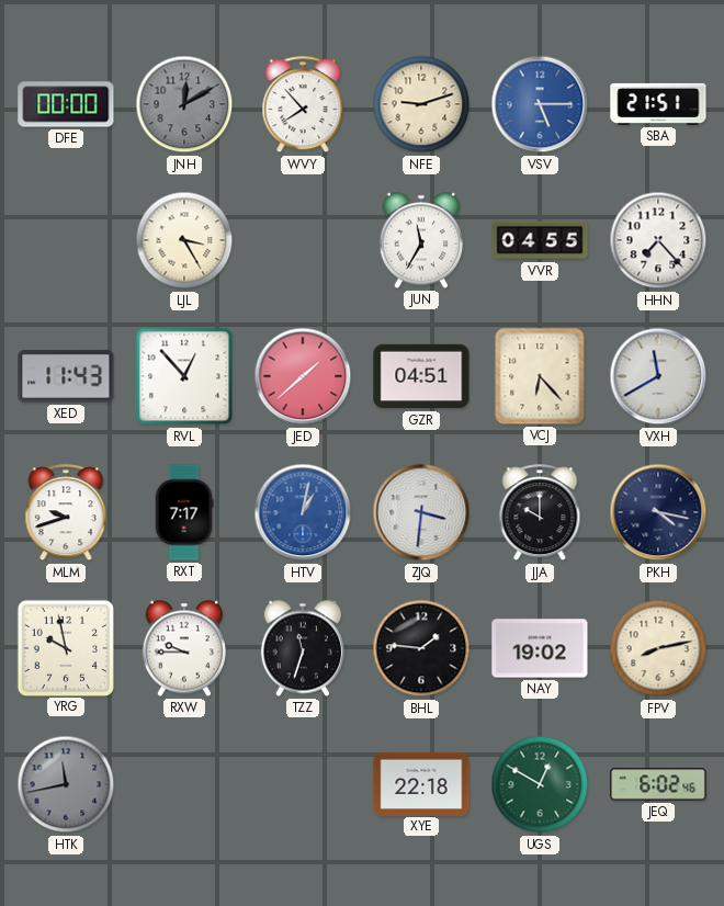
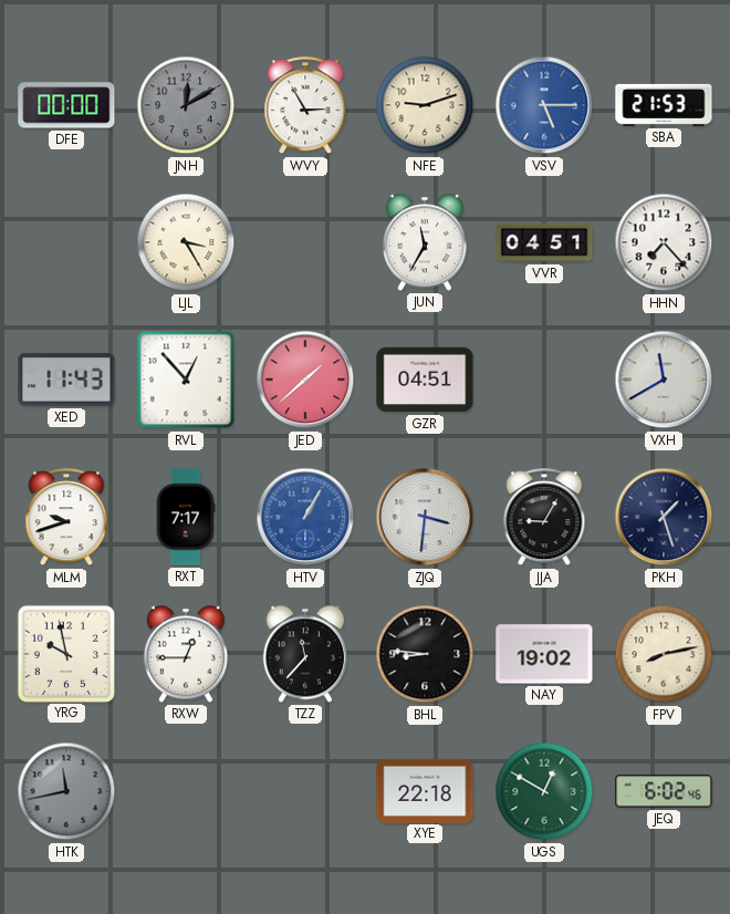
WVY: 7:53 -> 2:55 (305, 106)
SBA: 21:51 -> 21:53 (664, 105)
VVR: 04:55 -> 04:51 (544, 242)
VCJ: 6:23 -> none (540, 376)
HTV: 1:02 -> 1:05 (305, 517)
JJA: 10:00 -> 9:05 (544, 518)
PKH: 4:17 -> 1:27 (664, 517)
RXW: 9:45 -> 12:45 (186, 654)
TZZ: 11:33 -> 11:37 (305, 654)
BHL: 1:46 -> 8:46 (425, 654)
